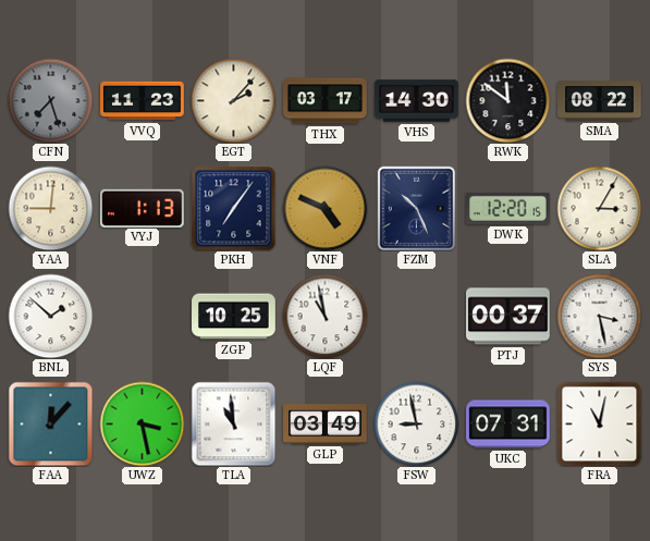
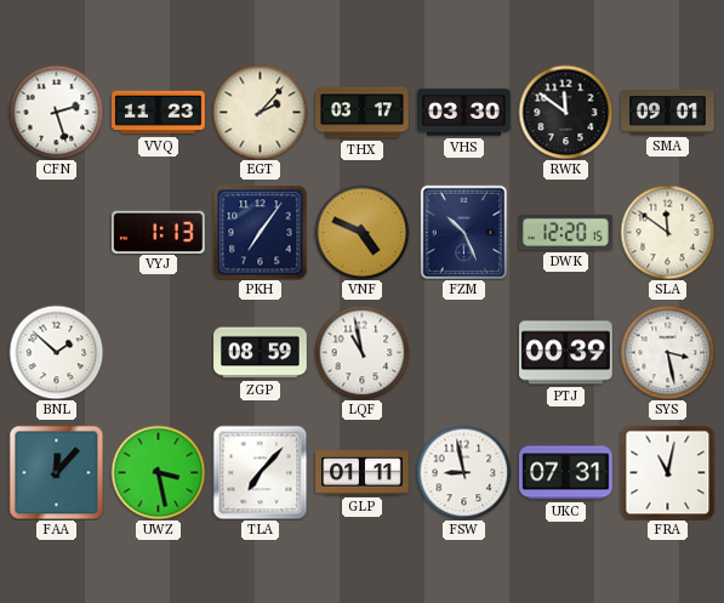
CFN: 7:27 -> 2:27 (56, 112)
CFN dial: grey -> white (56, 112)
VHS: 14:30 -> 03:30 (464, 113)
SMA: 08:22 -> 09:01 (668, 113)
YAA: 9:01 -> none (50, 208)
SLA: 3:05 -> 11:51 (667, 232)
ZGP: 10:25 -> 08:59 (261, 353)
PTJ: 00:37 -> 00:39 (566, 353)
TLA: 10:59 -> 7:07 (260, 472)
GLP: 03:49 -> 01:11 (363, 473)
